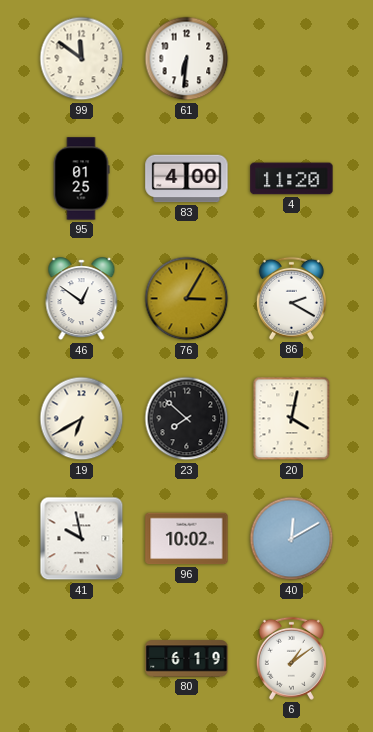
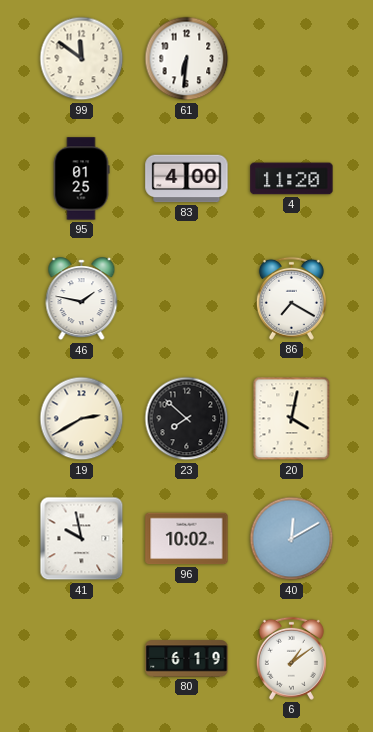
46: 12:51 -> 1:47 (82, 299)
76: 3:05 -> none (187, 299)
86: 2:20 -> 7:20 (291, 298)
19: 6:40 -> 2:40 (82, 419)
